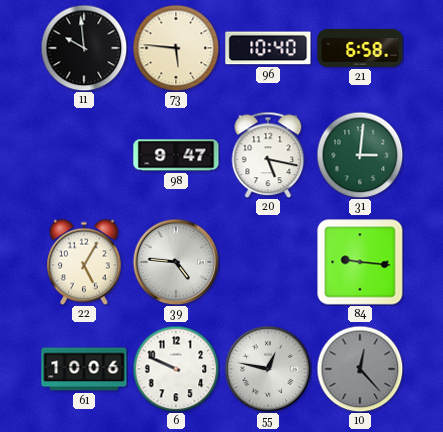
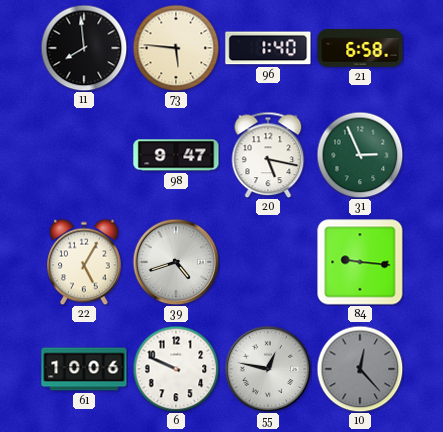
11: 9:59 -> 7:59 (84, 48)
96: 10:40 -> 1:40 (268, 48)
31: 3:01 -> 2:56 (360, 155)
39: 4:46 -> 4:42 (176, 262)
